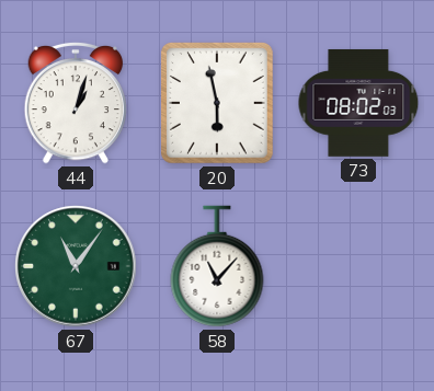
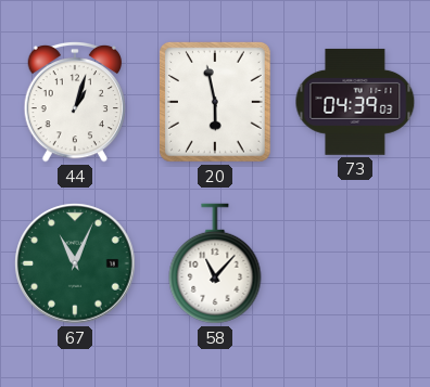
73: 08:02 -> 04:39 (355, 102)
67: 11:06 -> 11:04 (75, 263)
